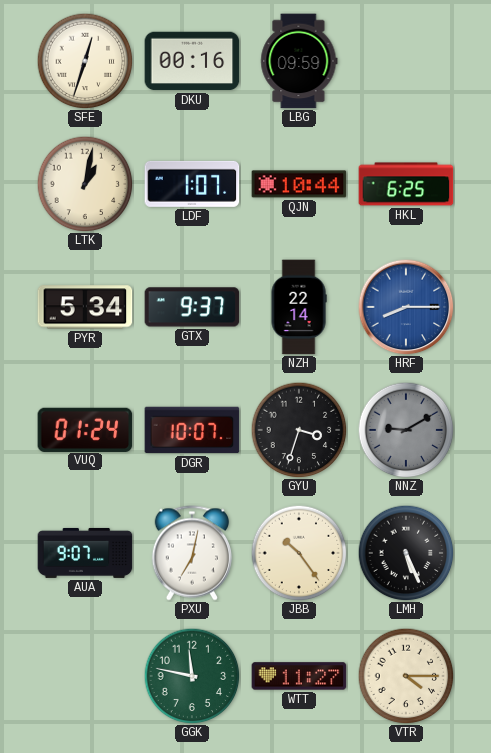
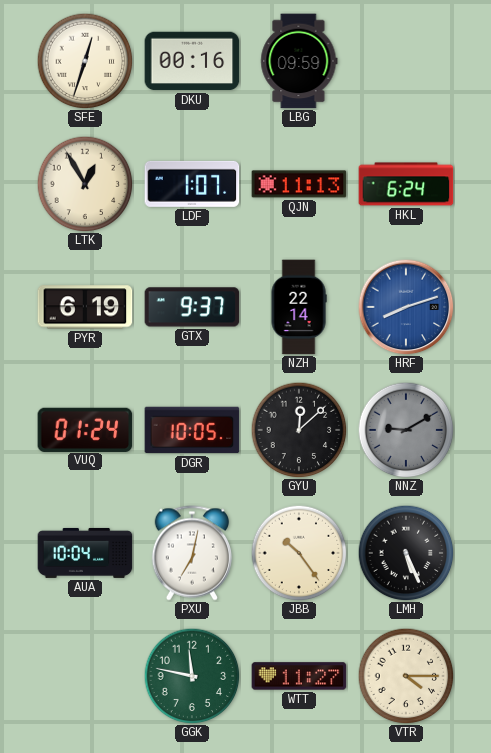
LTK: 1:02 -> 12:55 (85, 184)
QJN: 10:44 -> 11:13 (299, 184)
HKL: 6:25 -> 6:24 (406, 184)
PYR: 5:34 -> 6:19 (85, 307)
HRF: 8:15 -> 8:12 (406, 307)
DGR: 10:07 -> 10:05 (192, 430)
GYU: 3:33 -> 12:08 (299, 430)
AUA: 9:07 -> 10:04 (85, 553)
